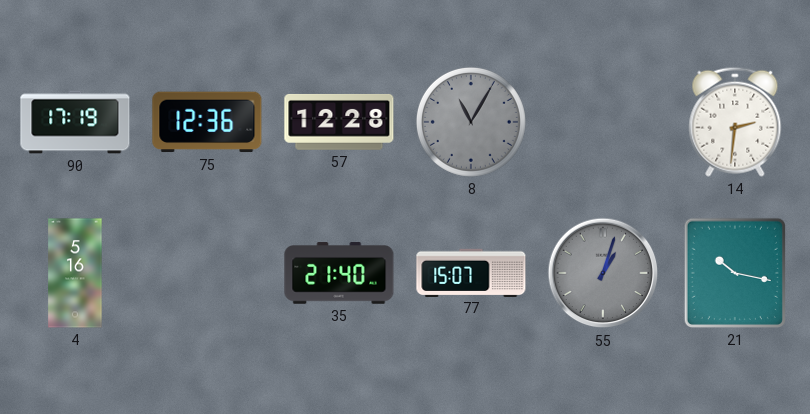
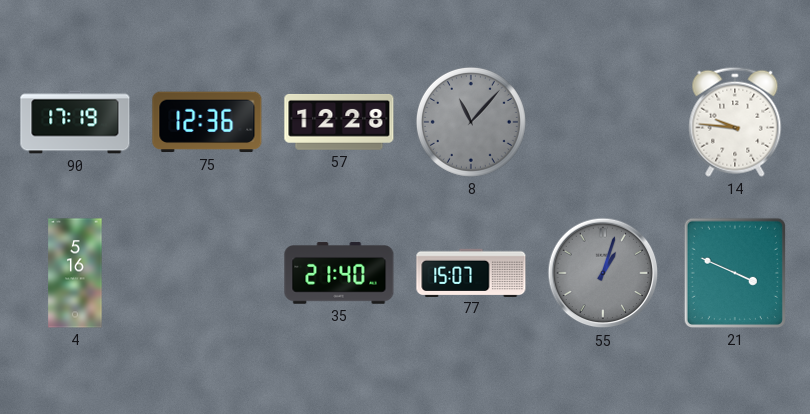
8: 11:05 -> 11:07 (471, 122)
14: 2:31 -> 9:46 (735, 122)
21: 10:17 -> 3:49 (735, 273)
